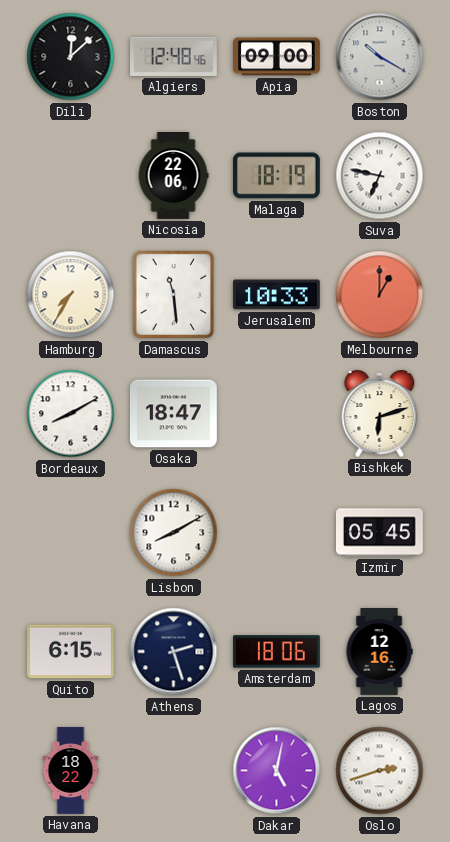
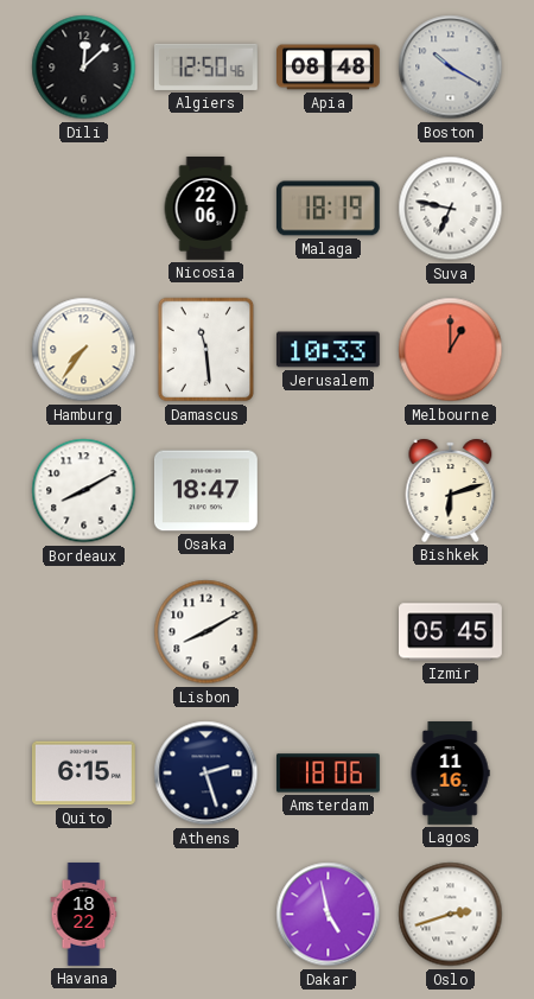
Algiers: 12:48 -> 12:50 (206, 66)
Apia: 09:00 -> 08:48 (329, 68)
Hamburg: 7:35 -> 7:36 (84, 350)
Lagos: 12:16 -> 11:16 (450, 774)
Dakar: 5:02 -> 4:58 (329, 915)
